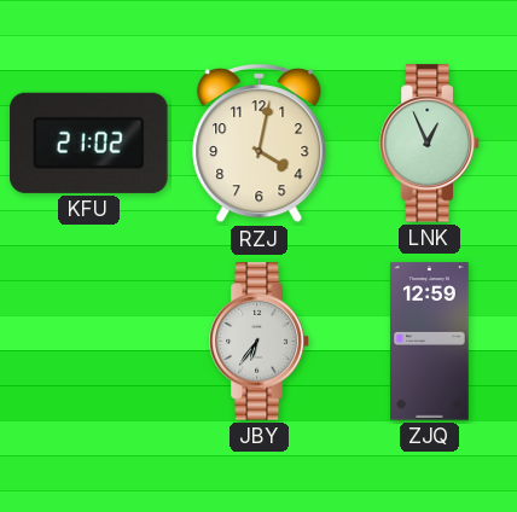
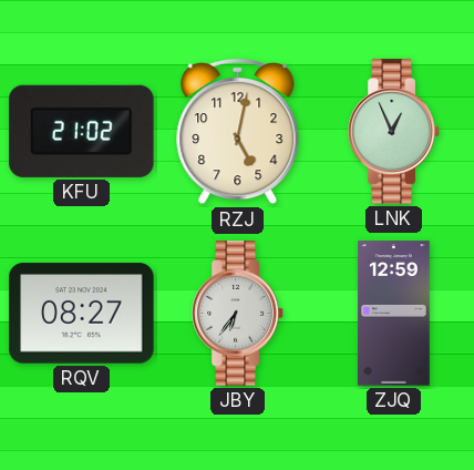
RZJ: 4:02 -> 5:02 (238, 132)
RQV: none -> 08:27 (82, 314)
